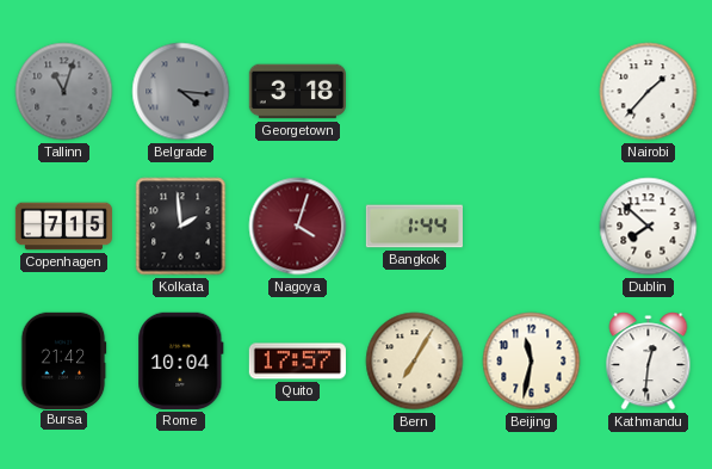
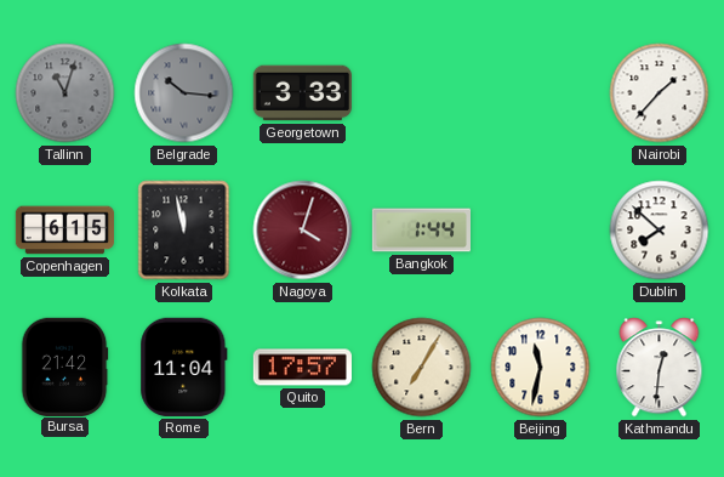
Belgrade: 4:16 -> 10:16 (184, 93)
Georgetown: 3:18 -> 3:33 (302, 93)
Copenhagen: 7:15 -> 6:15 (64, 231)
Kolkata: 1:59 -> 11:58 (184, 231)
Rome: 10:04 -> 11:04 (184, 367)
